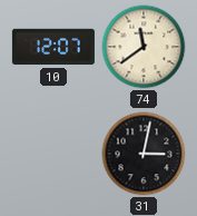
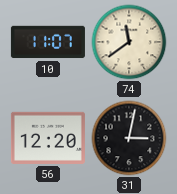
10: 12:07 -> 11:07 (48, 42)
56: none -> 12:20 (48, 138)
